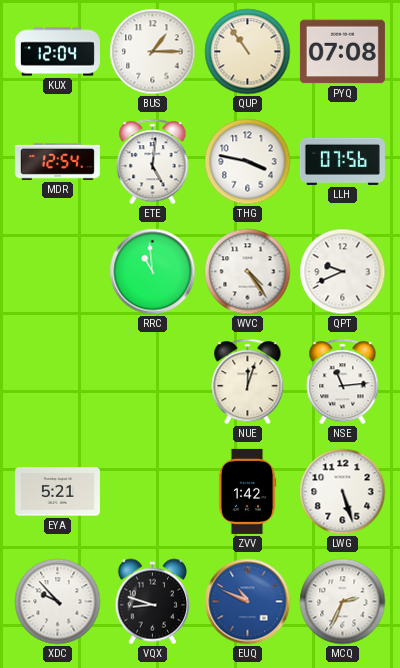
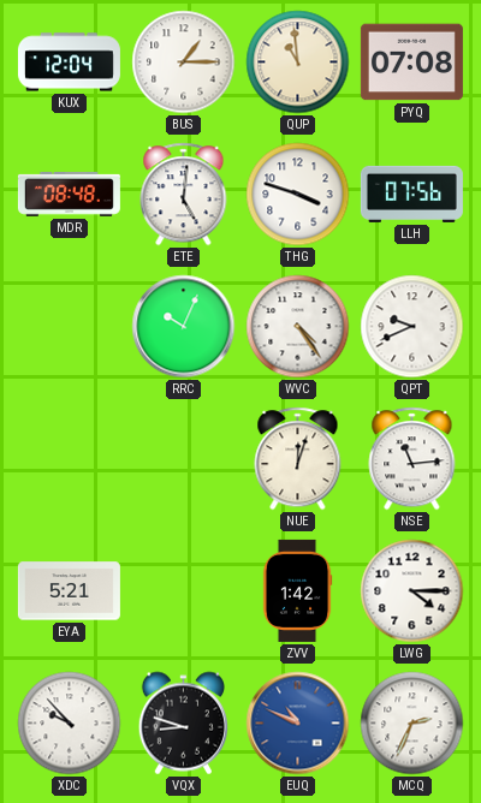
QUP: 10:54 -> 10:59 (298, 63)
MDR: 12:54 -> 08:48 (69, 194)
THG: 3:47 -> 3:48 (298, 195)
RRC: 10:59 -> 10:04 (184, 327)
LWG: 5:27 -> 4:15 (412, 591)
